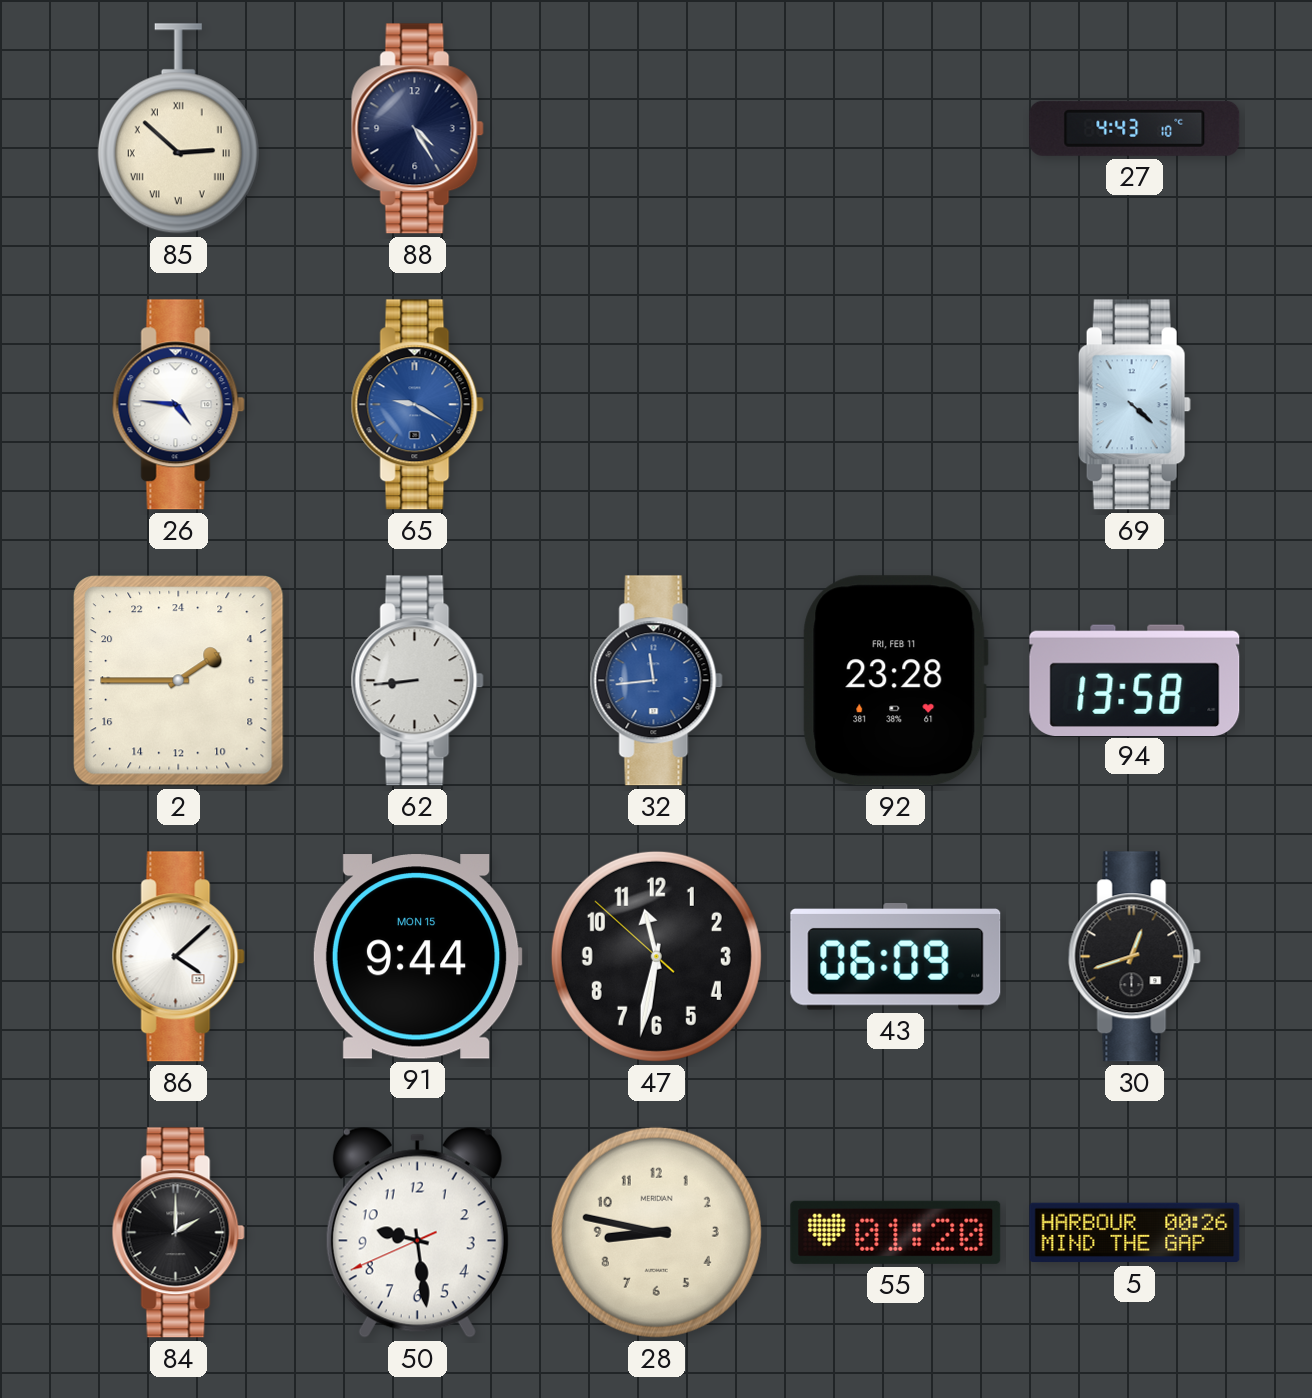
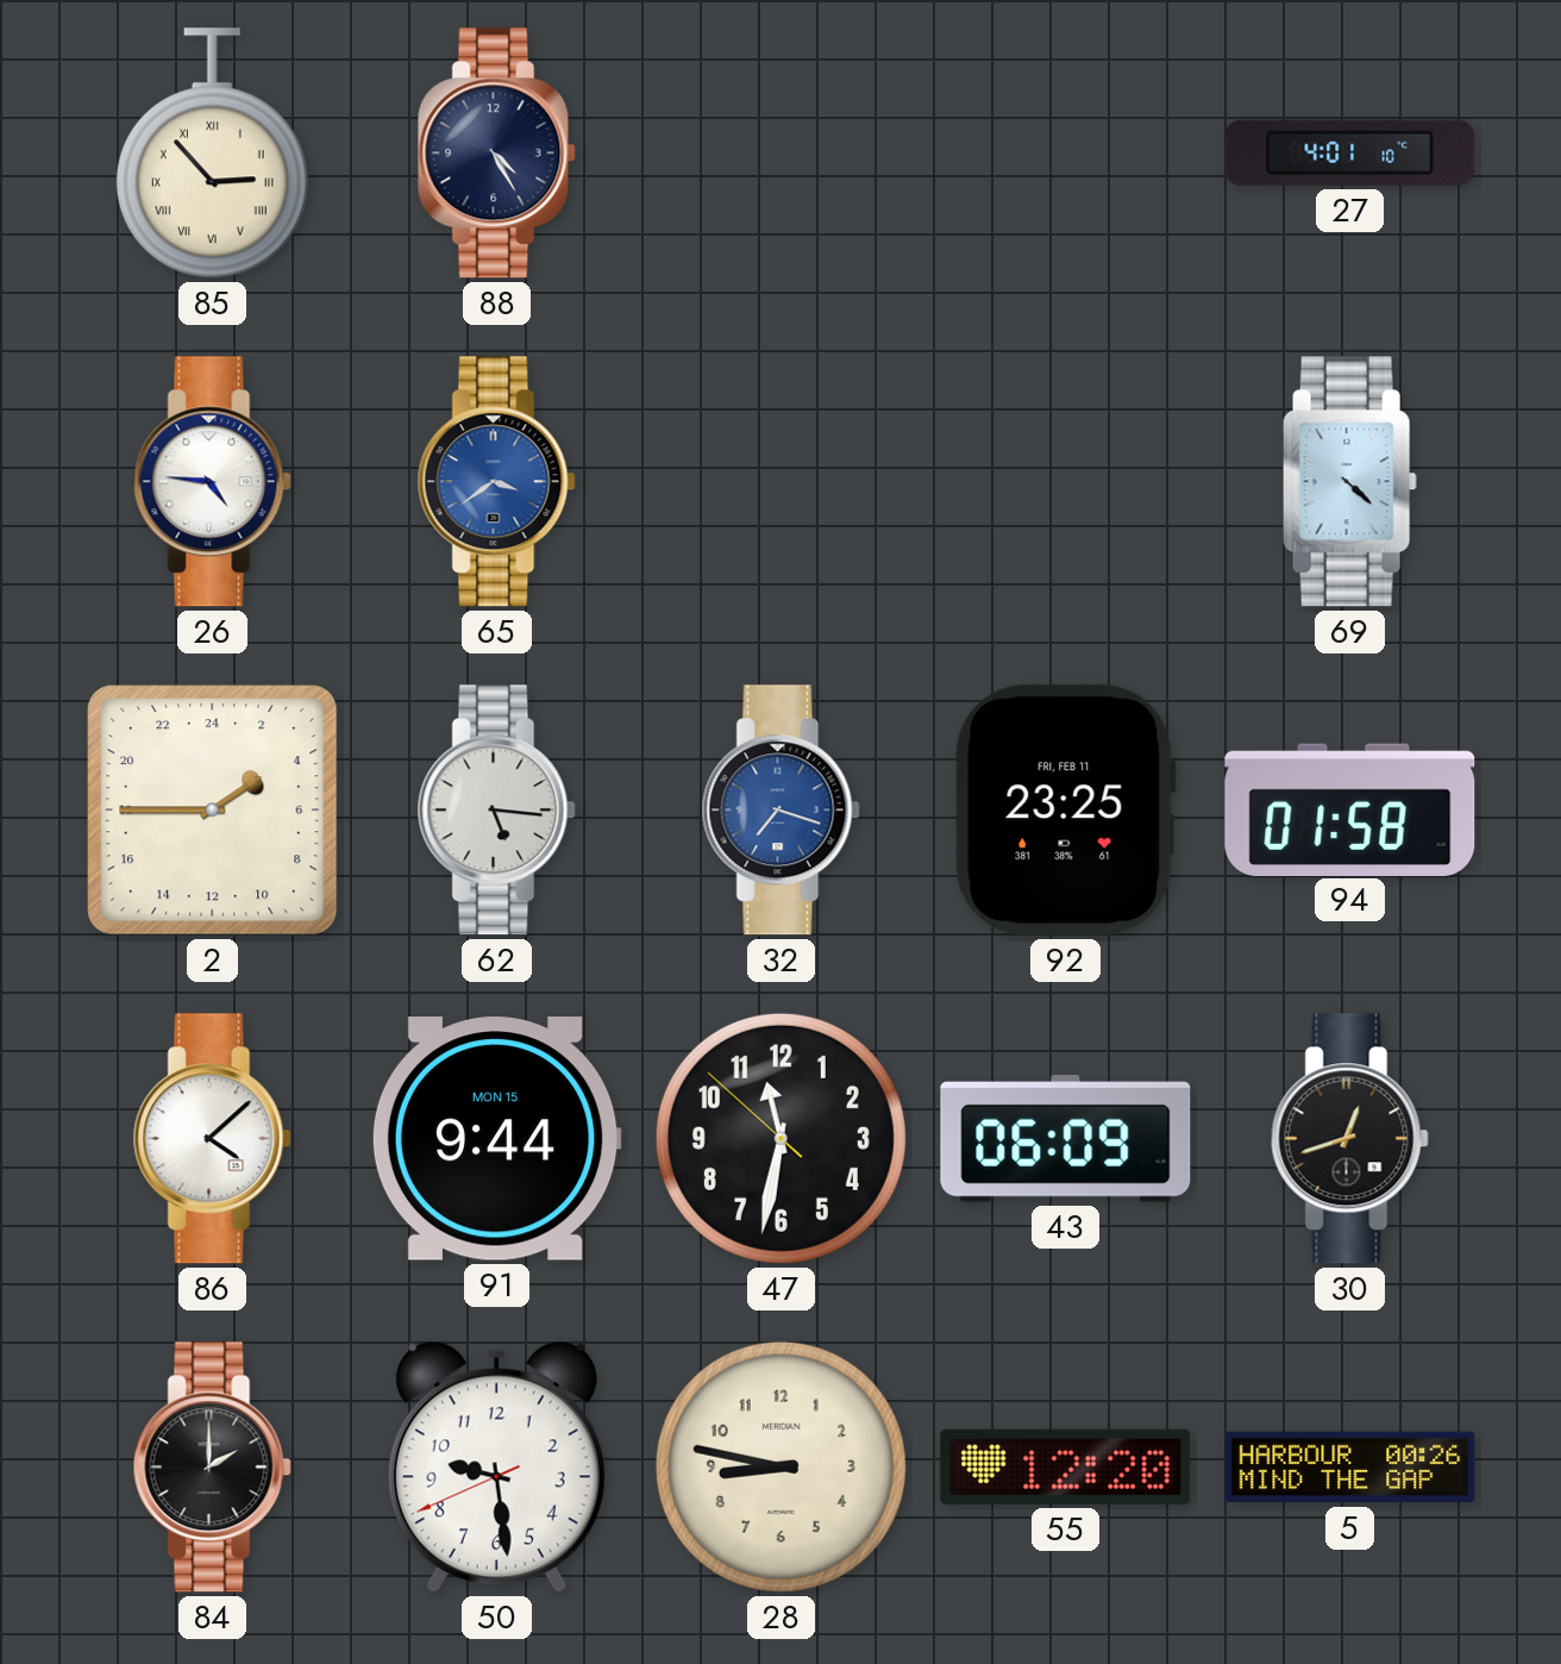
85: 2:52 -> 2:53 (212, 154)
27: 4:43 -> 4:01 (1350, 152)
65: 9:20 -> 3:39 (496, 482)
62: 8:44 -> 5:16 (496, 811)
32: 11:44 -> 7:18 (780, 811)
92: 23:28 -> 23:25 (1065, 811)
94: 13:58 -> 01:58 (1350, 809)
55: 01:20 -> 12:20 (1066, 1466)
